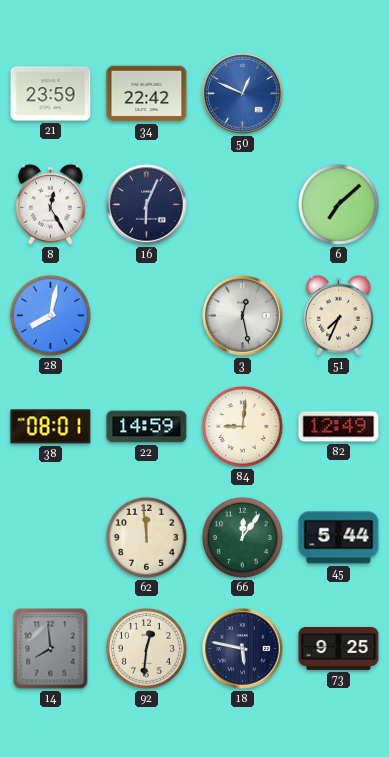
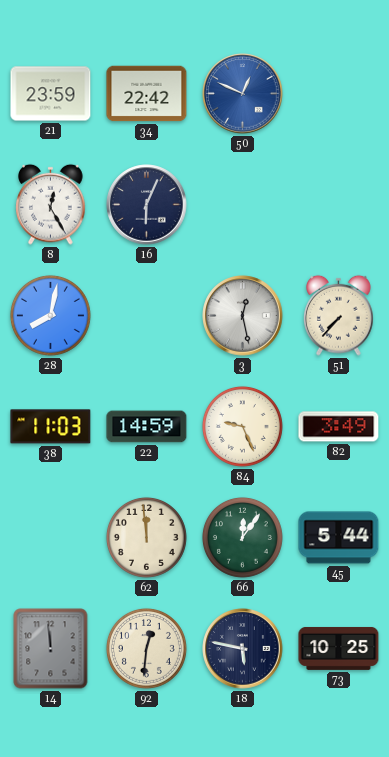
6: 7:08 -> none (338, 204)
51: 7:34 -> 7:37 (339, 315)
38: 08:01 -> 11:03 (51, 427)
84: 9:01 -> 9:26 (242, 426)
82: 12:49 -> 3:49 (339, 427)
14: 7:59 -> 11:59 (51, 649)
73: 9:25 -> 10:25 (339, 648)
